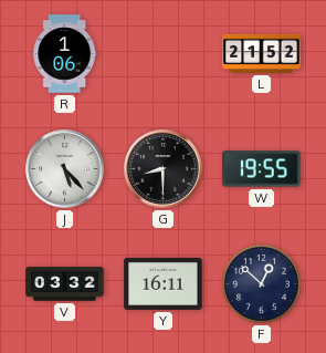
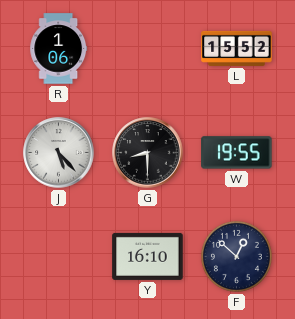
L: 21:52 -> 15:52 (237, 48)
V: 03:32 -> none (65, 284)
Y: 16:11 -> 16:10 (148, 256)
